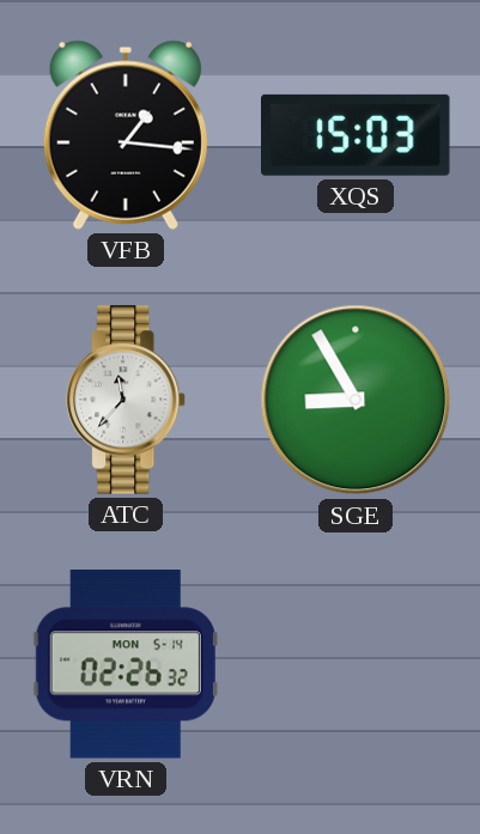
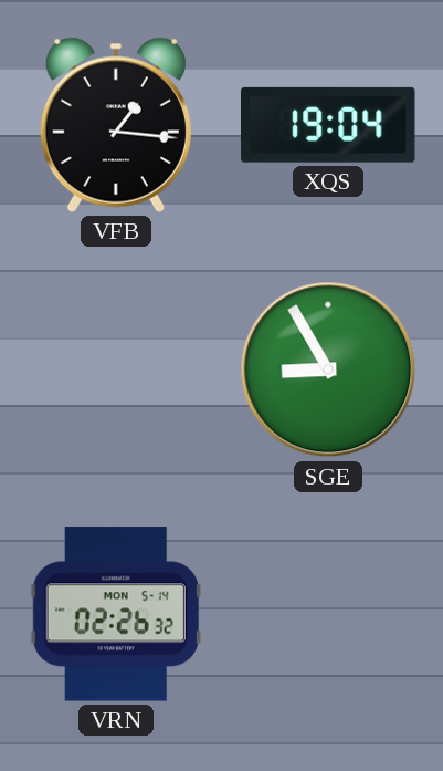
XQS: 15:03 -> 19:04 (329, 125)
ATC: 11:37 -> none (127, 400)
